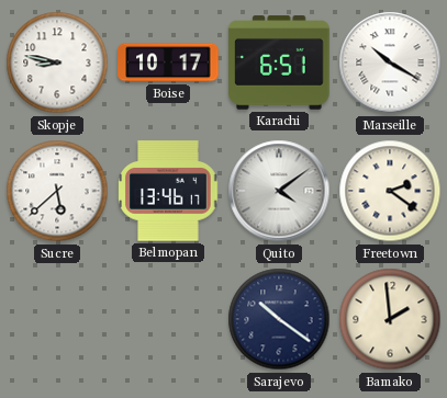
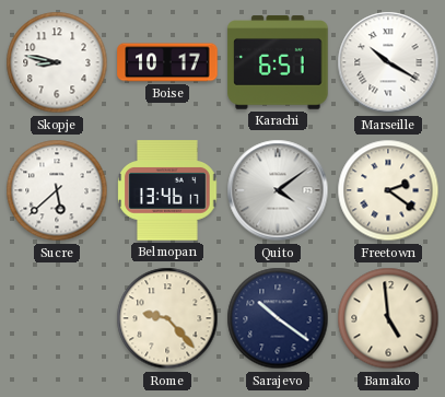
Rome: none -> 9:23 (167, 318)
Bamako: 1:59 -> 4:59 (388, 318)
